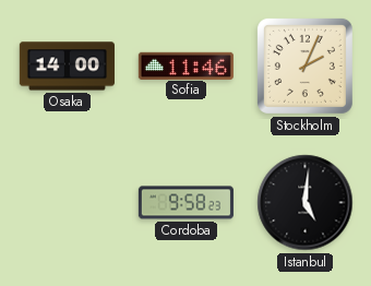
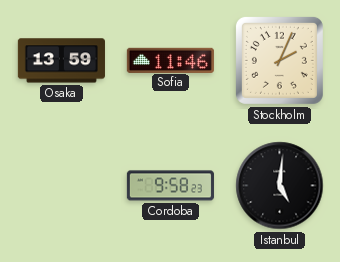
Osaka: 14:00 -> 13:59 (61, 61)
